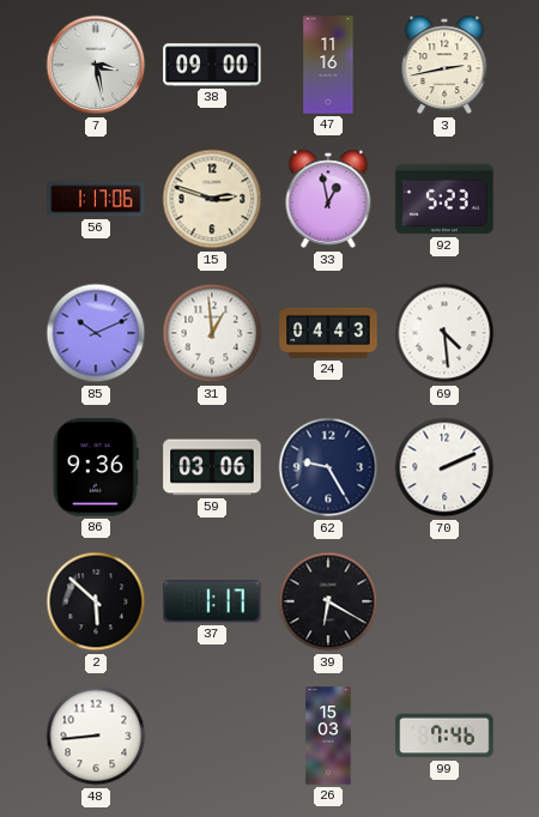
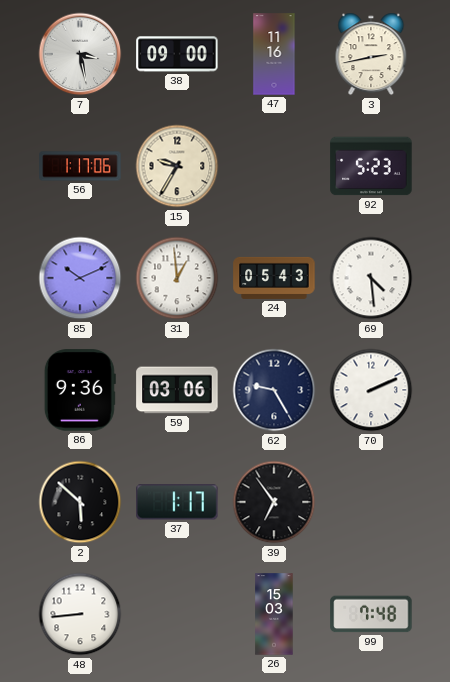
15: 2:48 -> 9:35 (177, 166)
33: 12:58 -> none (328, 199)
24: 04:43 -> 05:43 (274, 278)
39: 6:20 -> 6:54 (274, 502)
99: 7:46 -> 7:48 (371, 614)
